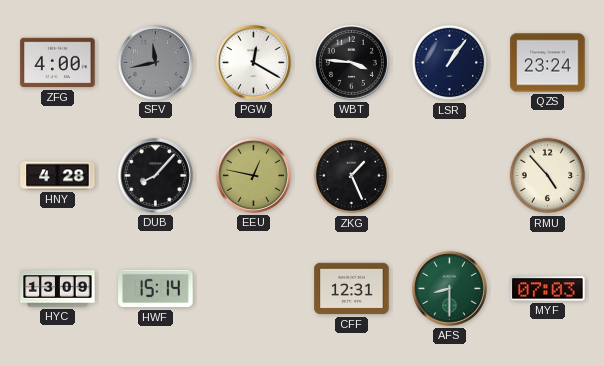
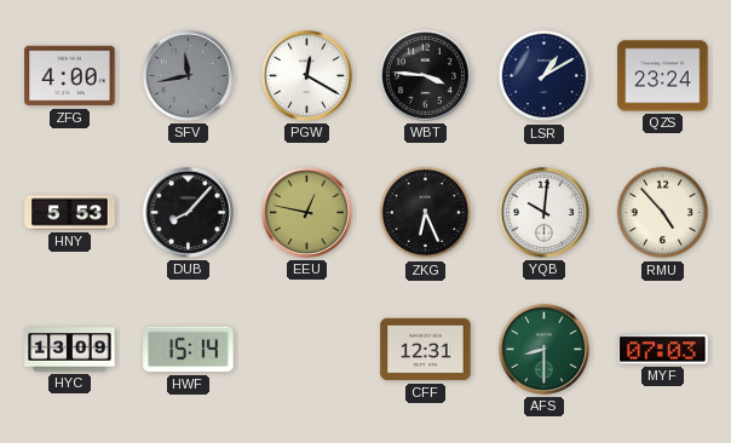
LSR: 1:06 -> 1:10 (545, 76)
HNY: 4:28 -> 5:53 (70, 213)
ZKG: 1:26 -> 6:26 (426, 213)
YQB: none -> 10:01 (543, 212)
